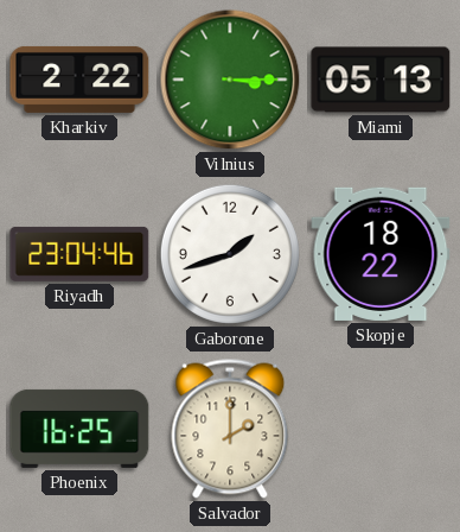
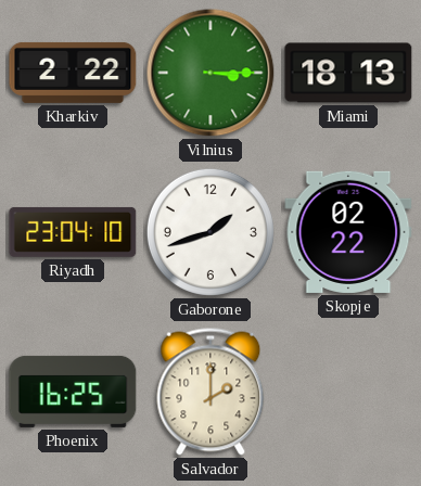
Miami: 05:13 -> 18:13 (348, 73)
Riyadh: 23:04:46 -> 23:04:10 (73, 232)
Skopje: 18:22 -> 02:22 (348, 232)
